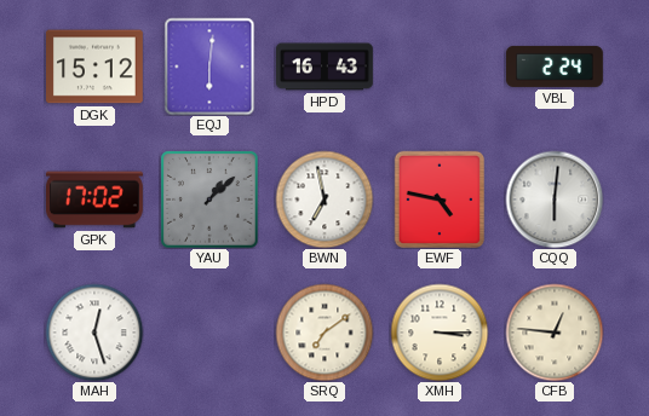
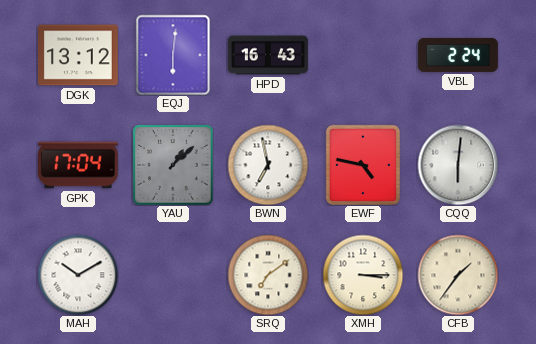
DGK: 15:12 -> 13:12 (79, 55)
GPK: 17:02 -> 17:04 (79, 165)
MAH: 12:27 -> 10:10 (78, 275)
CFB: 12:46 -> 1:36 (458, 275)
